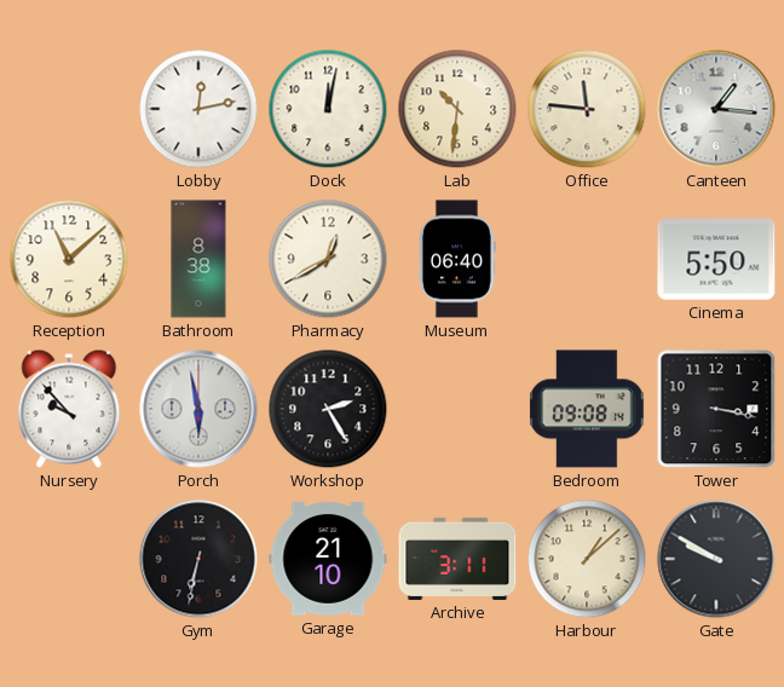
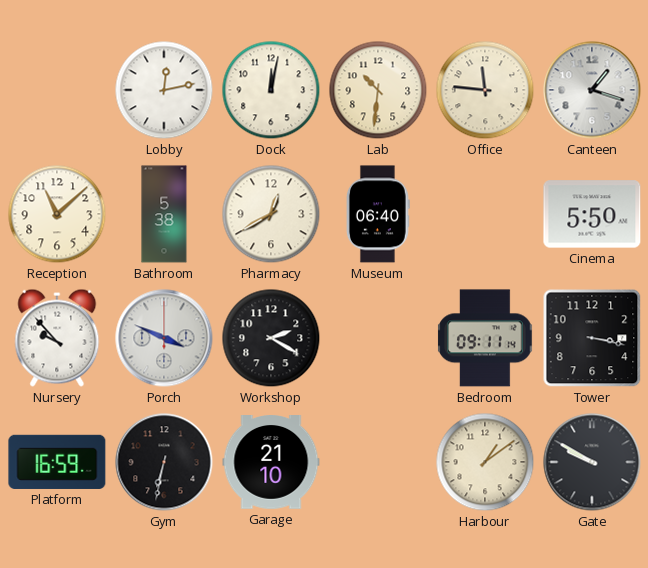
Canteen: 1:16 -> 1:18 (592, 90)
Bathroom: 8:38 -> 5:38 (164, 214)
Porch: 5:58 -> 3:49 (164, 338)
Workshop: 2:25 -> 2:20 (271, 338)
Bedroom: 09:08 -> 09:11 (485, 338)
Platform: none -> 16:59 (57, 462)
Archive: 3:11 -> none (457, 559)
Harbour: 1:08 -> 1:09 (485, 462)
